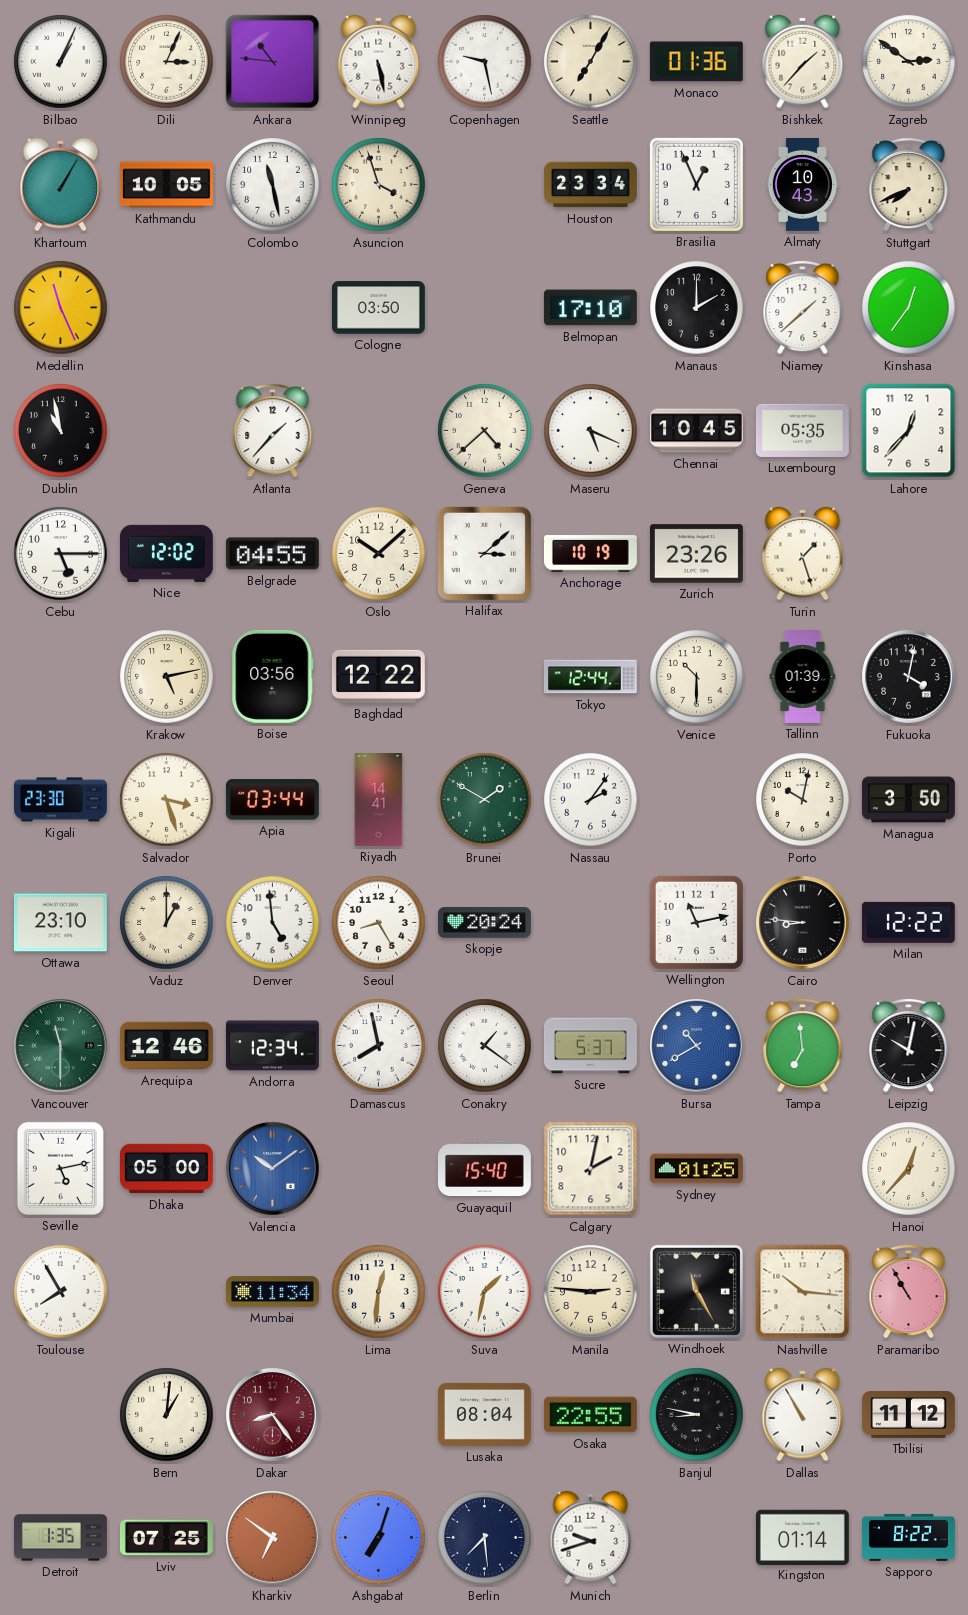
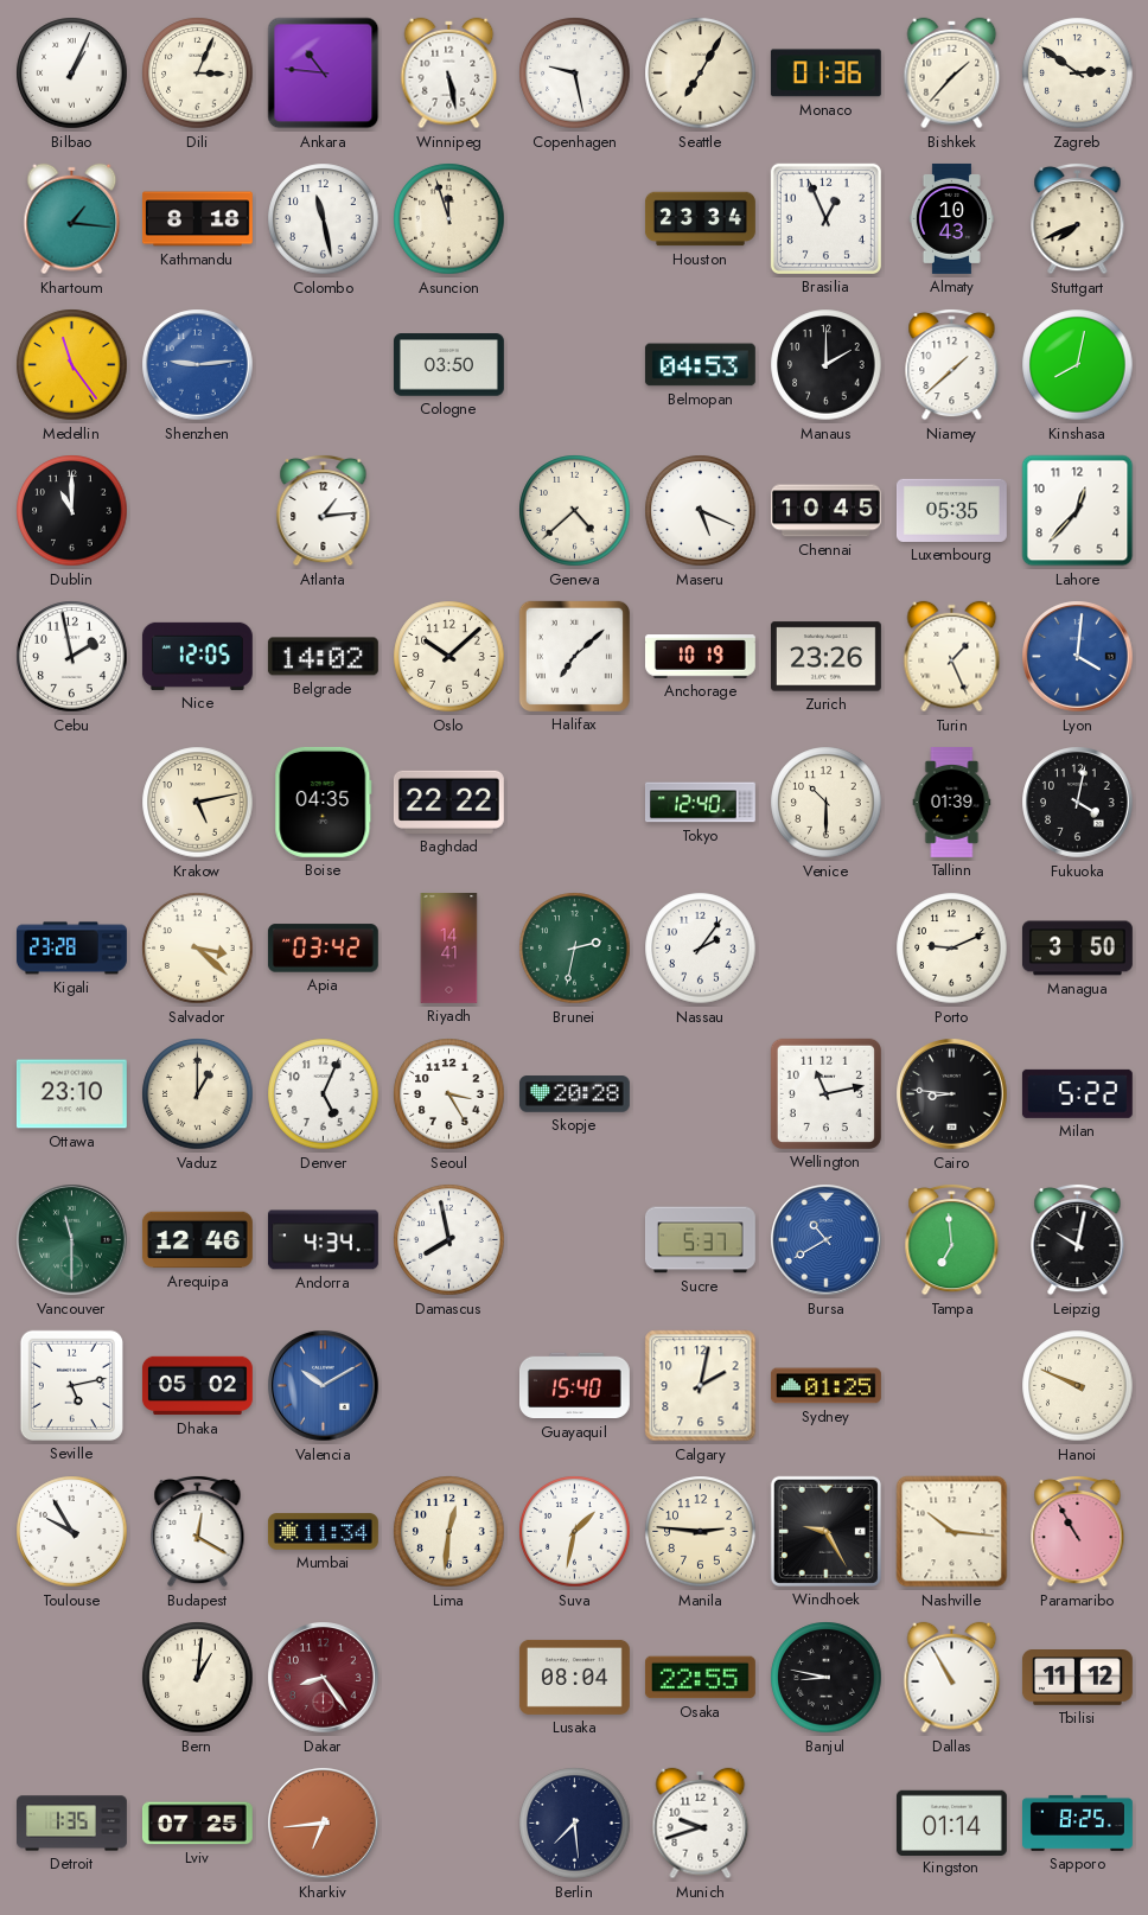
Khartoum: 1:05 -> 1:16 (72, 219)
Kathmandu: 10:05 -> 8:18 (197, 219)
Asuncion: 3:57 -> 11:57 (449, 219)
Medellin: 11:26 -> 11:24 (72, 365)
Shenzhen: none -> 9:14 (198, 365)
Belmopan: 17:10 -> 04:53 (700, 365)
Kinshasa: 12:36 -> 8:02 (1078, 365)
Dublin: 10:58 -> 11:00 (72, 511)
Atlanta: 1:37 -> 1:14 (324, 510)
Cebu: 5:15 -> 1:58 (72, 657)
Nice: 12:02 -> 12:05 (197, 656)
Belgrade: 04:55 -> 14:02 (323, 657)
Halifax: 3:08 -> 7:08 (574, 656)
Turin: 1:27 -> 1:26 (952, 657)
Lyon: none -> 4:01 (1078, 657)
Boise: 03:56 -> 04:35 (324, 802)
Baghdad: 12:22 -> 22:22 (448, 802)
Tokyo: 12:44 -> 12:40 (700, 803)
Kigali: 23:30 -> 23:28 (71, 949)
Salvador: 3:27 -> 3:22 (198, 949)
Apia: 03:44 -> 03:42 (323, 949)
Brunei: 1:50 -> 2:32 (575, 949)
Porto: 10:02 -> 9:11 (952, 949)
Denver: 4:59 -> 5:04 (324, 1094)
Seoul: 8:25 -> 3:25 (449, 1094)
Skopje: 20:24 -> 20:28 (574, 1094)
Milan: 12:22 -> 5:22 (1077, 1093)
Andorra: 12:34 -> 4:34 (323, 1240)
Conakry: 1:21 -> none (485, 1046)
Dhaka: 05:00 -> 05:02 (197, 1386)
Valencia: 10:09 -> 10:10 (324, 1386)
Hanoi: 12:37 -> 9:49 (1078, 1386)
Toulouse: 7:55 -> 9:55 (72, 1532)
Budapest: none -> 12:20 (198, 1531)
Windhoek: 11:25 -> 9:25 (825, 1531)
Kharkiv: 6:51 -> 6:44 (324, 1824)
Ashgabat: 7:03 -> none (379, 1538)
Sapporo: 8:22 -> 8:25 (1078, 1823)
